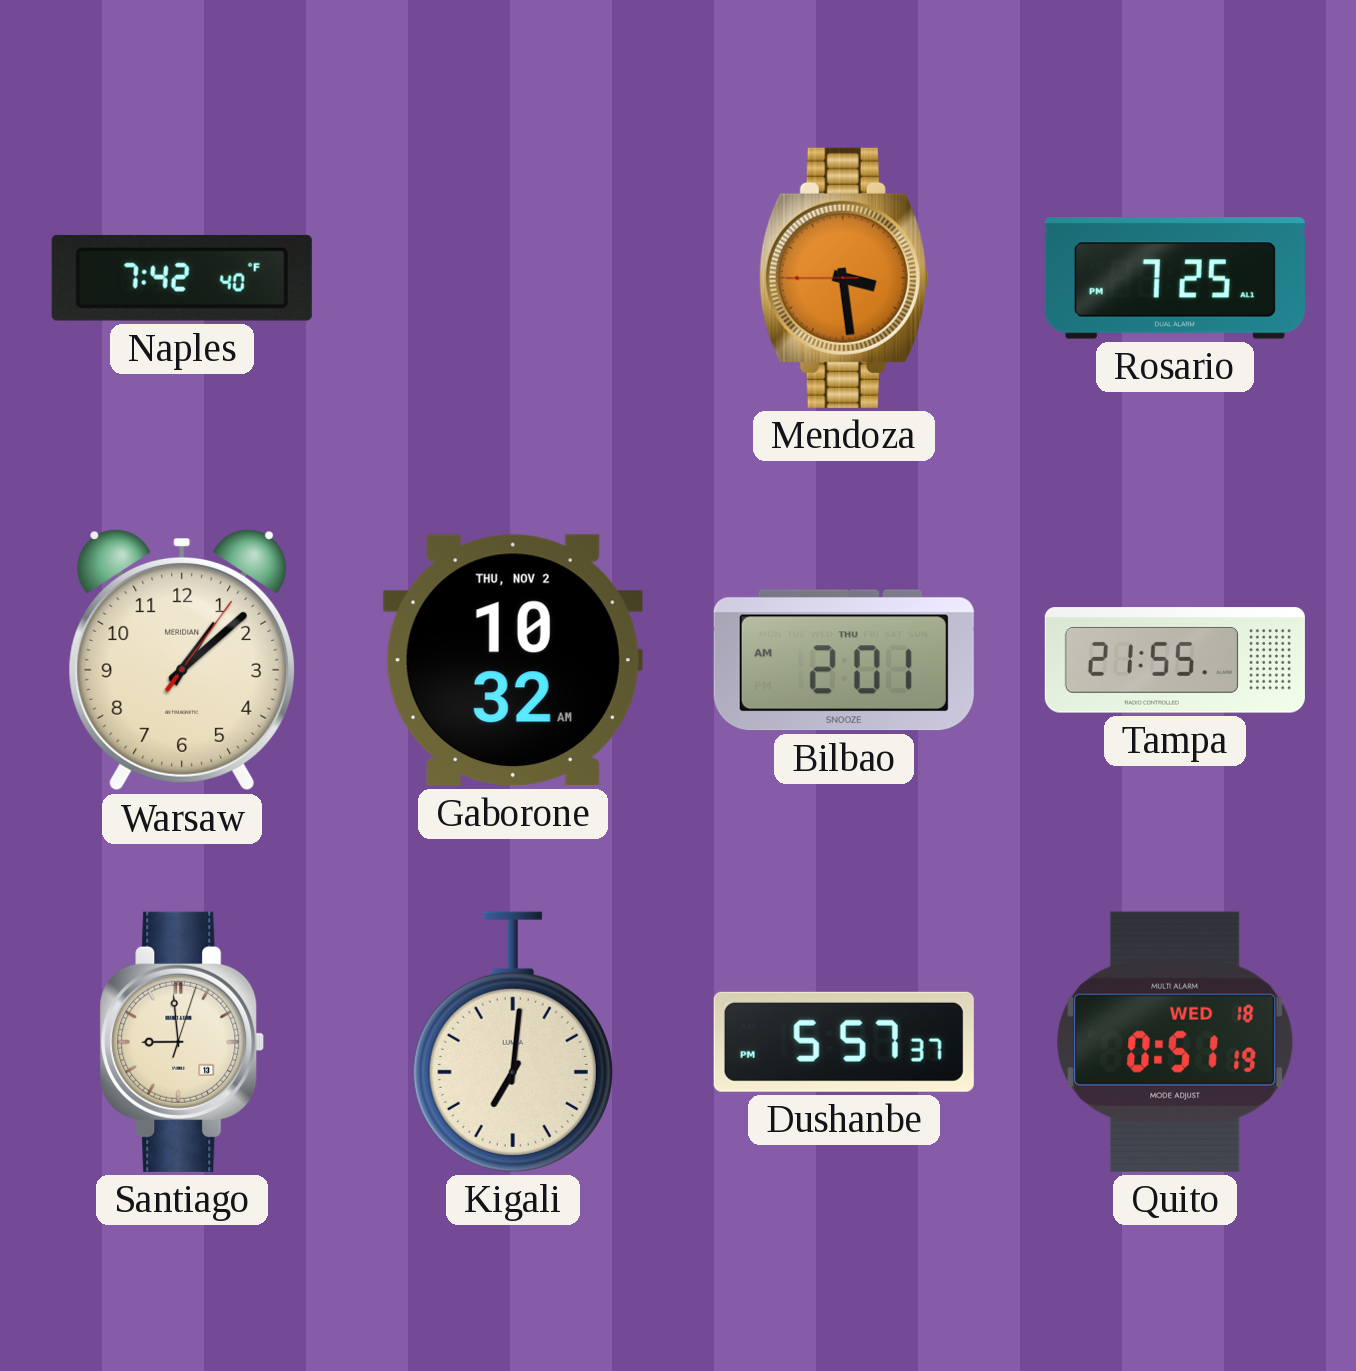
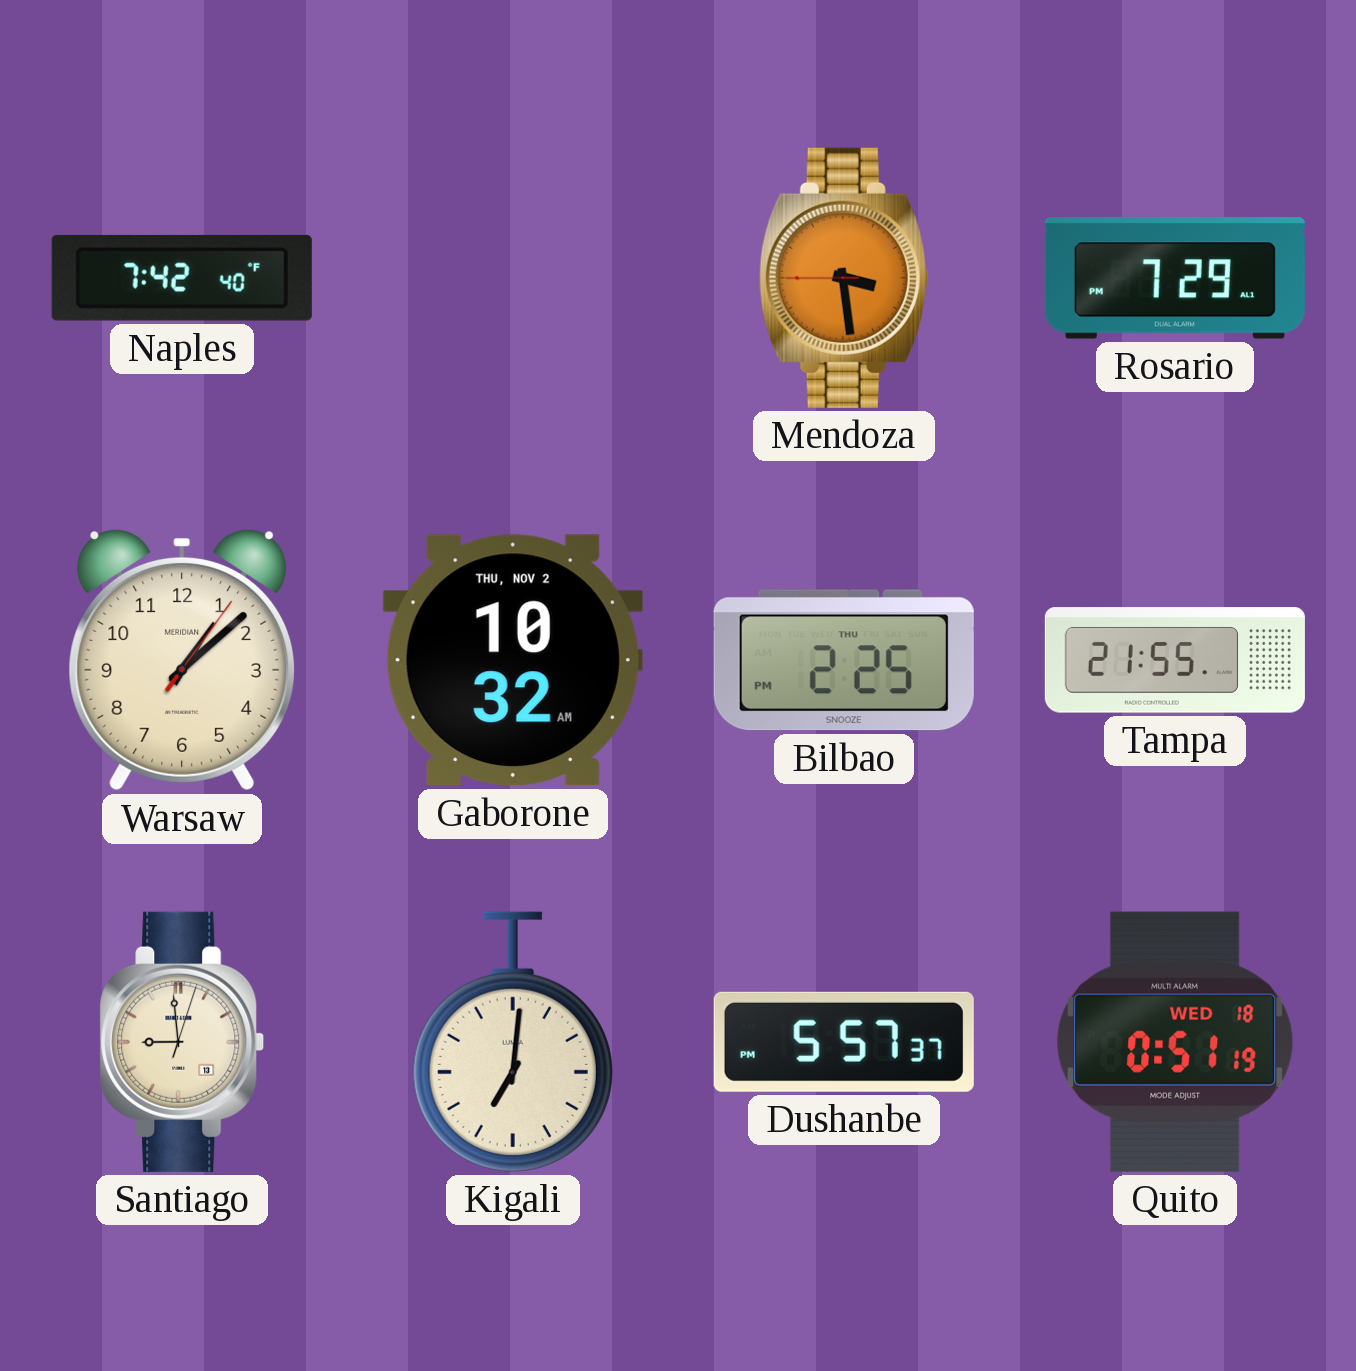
Rosario: 7:25 -> 7:29 (1175, 278)
Bilbao: 2:01 -> 2:25 (844, 660)
